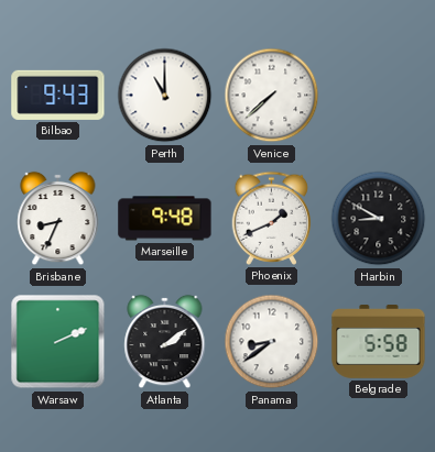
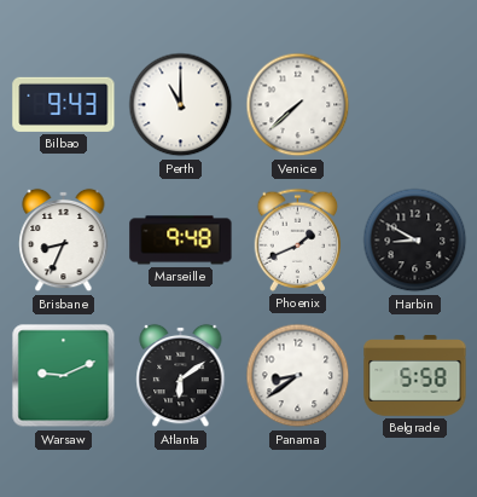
Warsaw: 2:11 -> 9:11 (64, 376)
Atlanta: 2:09 -> 6:09 (181, 376)
